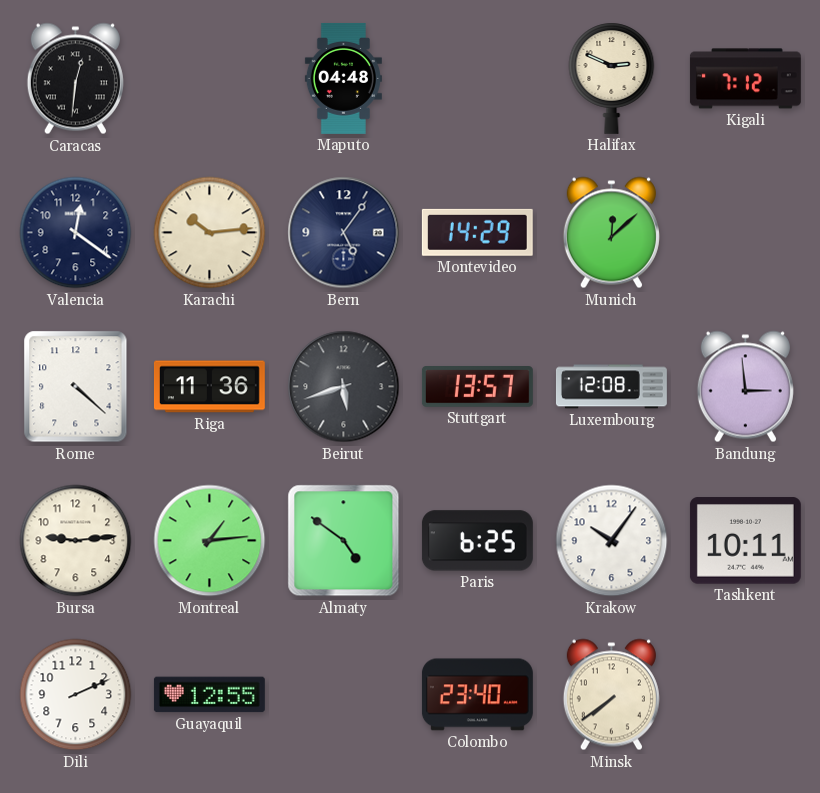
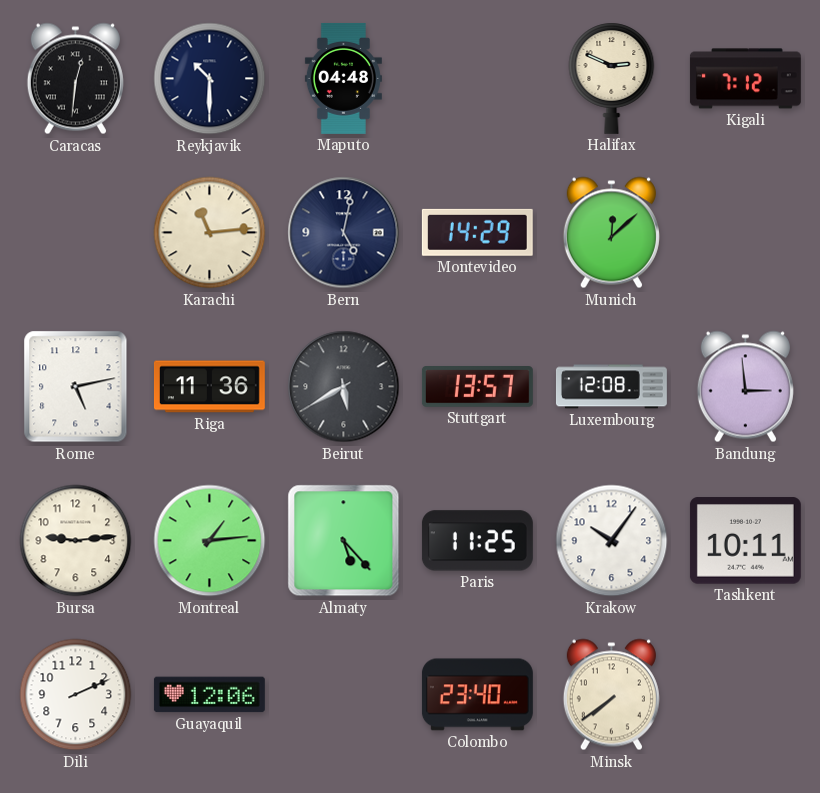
Reykjavik: none -> 10:30 (210, 79)
Valencia: 12:21 -> none (76, 233)
Karachi: 10:14 -> 11:14 (210, 233)
Bern: 5:06 -> 5:02 (344, 233)
Rome: 4:22 -> 5:13 (76, 387)
Beirut: 5:42 -> 5:40 (344, 387)
Almaty: 4:51 -> 5:23 (344, 541)
Paris: 6:25 -> 11:25 (477, 541)
Guayaquil: 12:55 -> 12:06 (209, 695)
